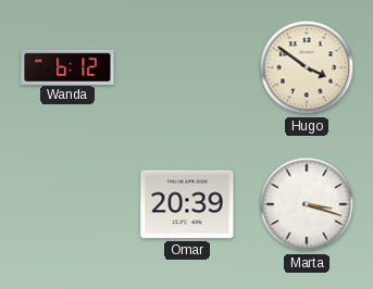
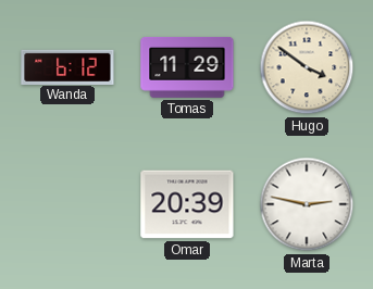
Tomas: none -> 11:29 (187, 67)
Marta: 3:18 -> 2:47 (307, 204)
